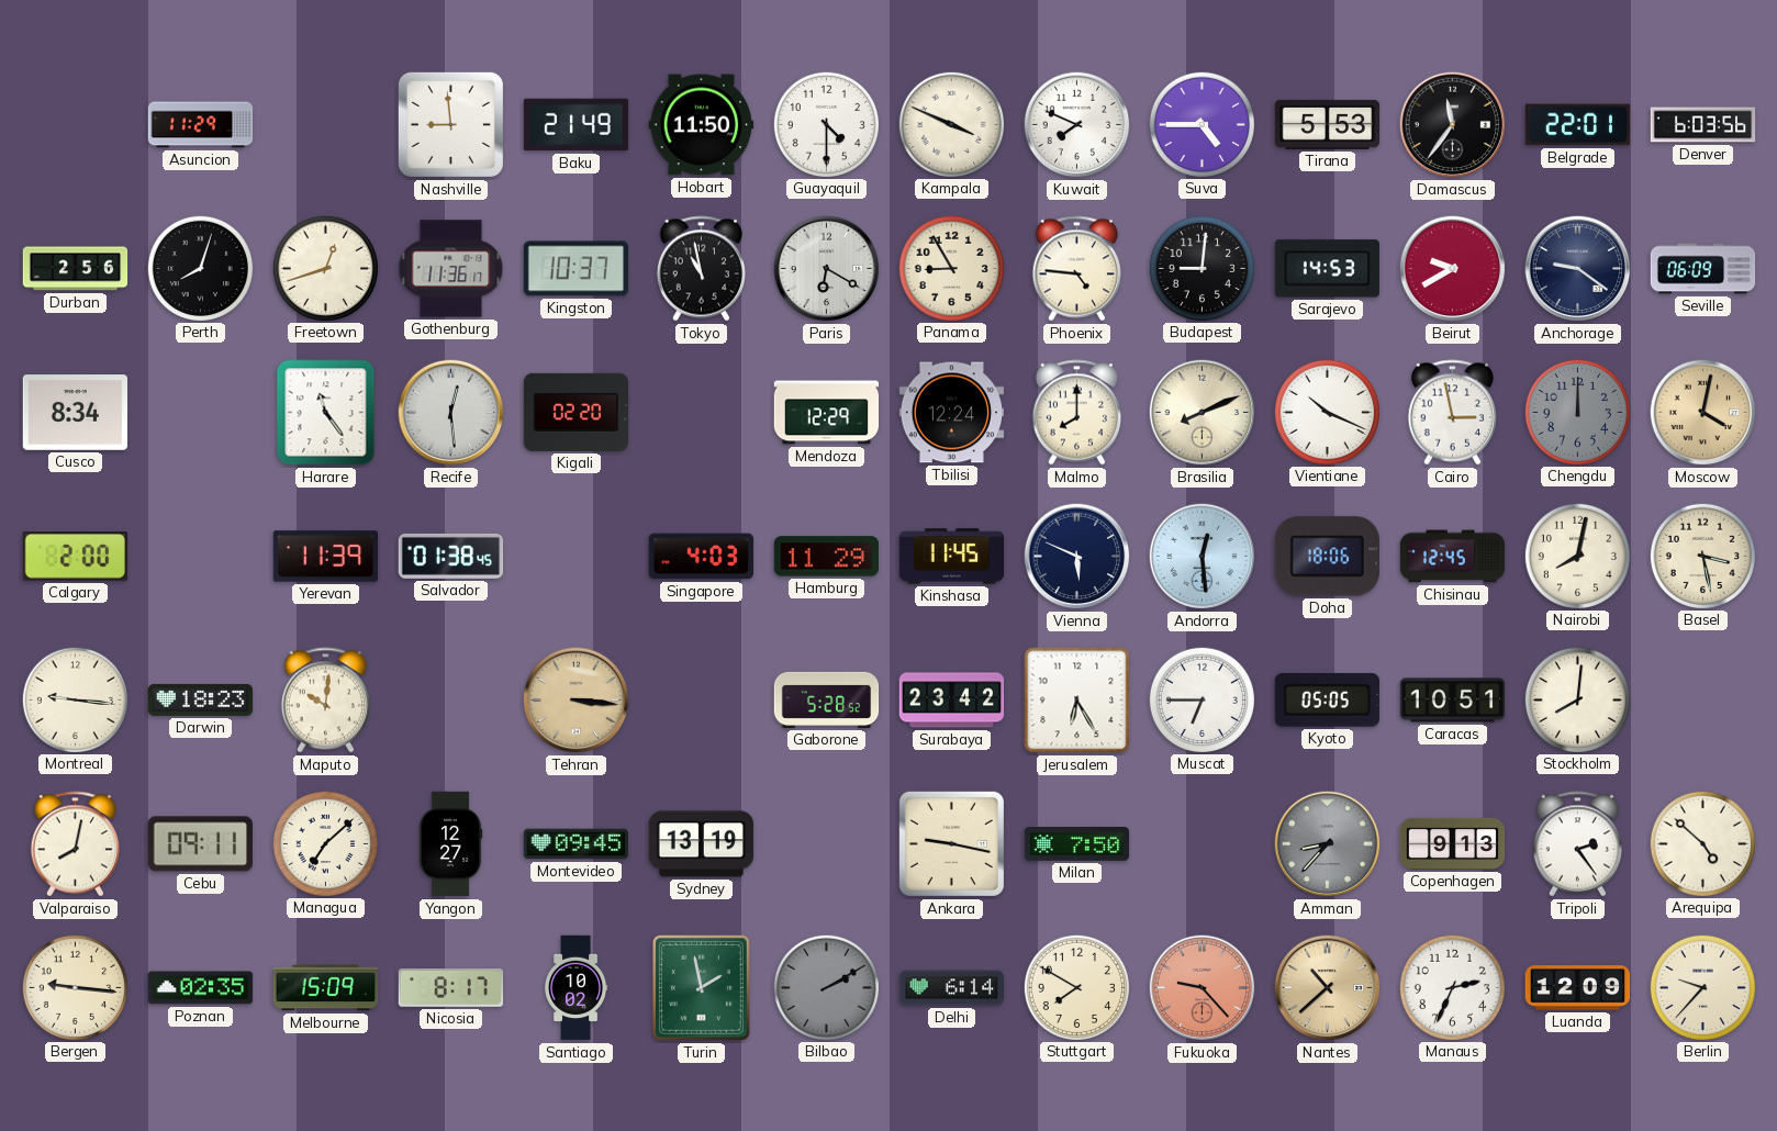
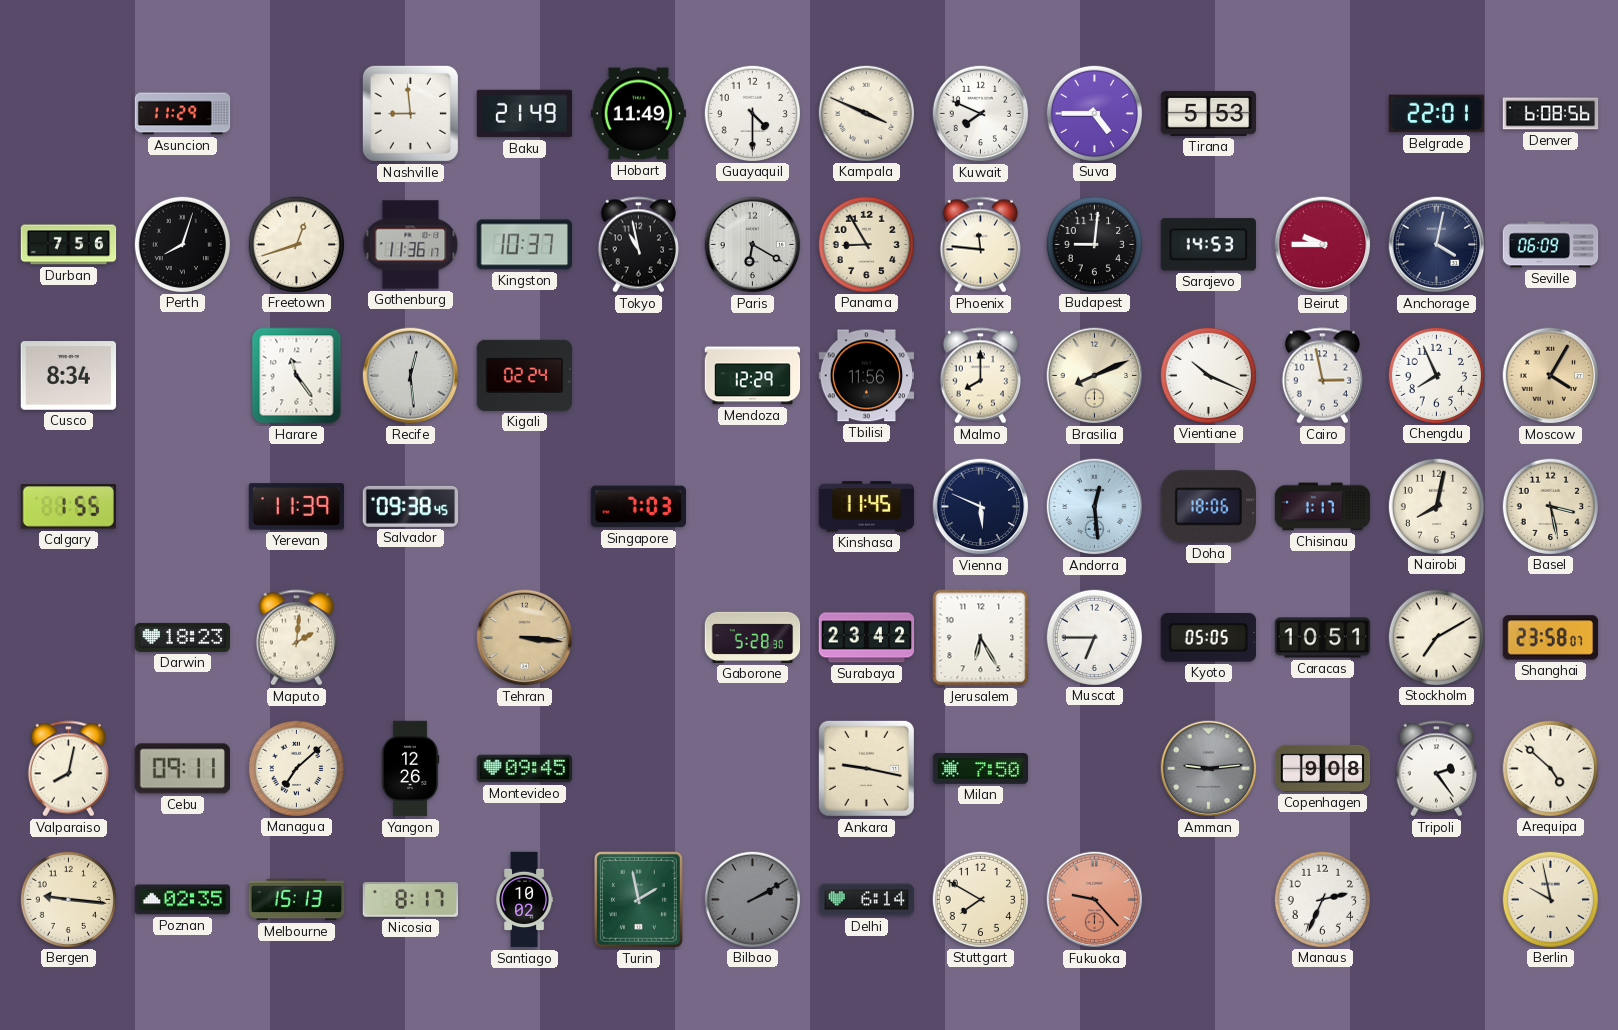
Hobart: 11:50 -> 11:49 (639, 114)
Damascus: 11:36 -> none (1453, 125)
Denver: 6:03 -> 6:08 (1551, 114)
Durban: 2:56 -> 7:56 (69, 245)
Phoenix: 4:46 -> 11:46 (980, 245)
Beirut: 9:40 -> 9:45 (1323, 245)
Anchorage: 9:21 -> 4:02 (1437, 245)
Kigali: 02:20 -> 02:24 (525, 375)
Tbilisi: 12:24 -> 11:56 (867, 376)
Chengdu: 12:00 -> 7:56 (1436, 375)
Chengdu dial: grey -> white (1436, 375)
Moscow: 4:02 -> 4:05 (1551, 376)
Calgary: 2:00 -> 1:55 (68, 507)
Salvador: 01:38 -> 09:38 (411, 506)
Singapore: 4:03 -> 7:03 (638, 507)
Hamburg: 11:29 -> none (827, 557)
Chisinau: 12:45 -> 1:17 (1323, 507)
Montreal: 9:16 -> none (75, 699)
Maputo: 10:01 -> 2:01 (296, 638)
Gaborone: 5:28:52 -> 5:28:30 (753, 637)
Stockholm: 8:01 -> 7:10 (1436, 637)
Shanghai: none -> 23:58 (1551, 638)
Yangon: 12:27 -> 12:26 (410, 769)
Sydney: 13:19 -> none (702, 844)
Amman: 8:37 -> 9:14 (1209, 769)
Copenhagen: 9:13 -> 9:08 (1323, 768)
Melbourne: 15:09 -> 15:13 (297, 900)
Nantes: 10:38 -> none (1328, 988)
Luanda: 12:09 -> none (1578, 988)
Berlin: 9:37 -> 9:58 (1550, 899)
